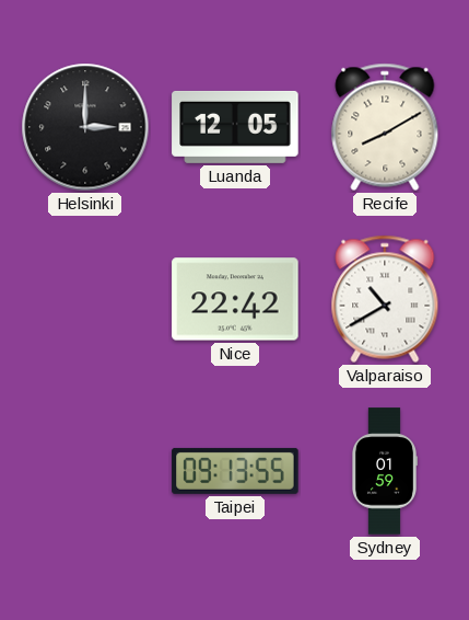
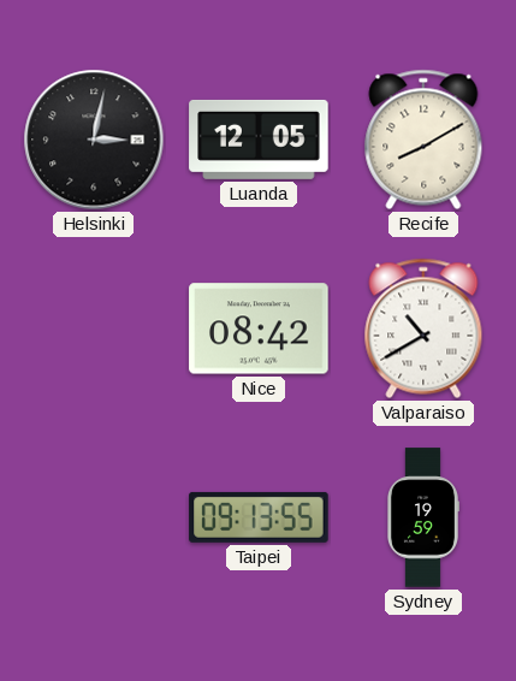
Helsinki: 3:00 -> 3:02 (94, 140)
Nice: 22:42 -> 08:42 (259, 328)
Sydney: 01:59 -> 19:59 (423, 517)
